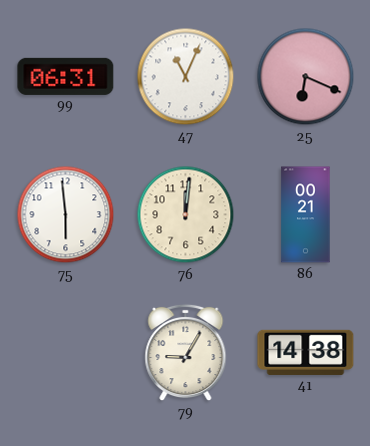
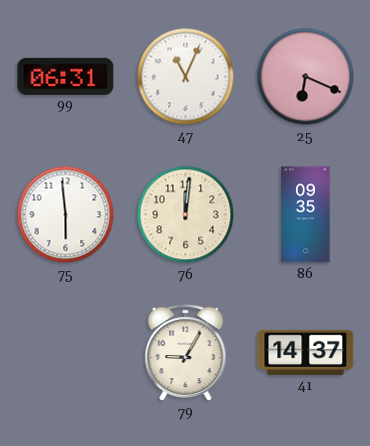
86: 00:21 -> 09:35 (306, 215)
41: 14:38 -> 14:37 (306, 352)
